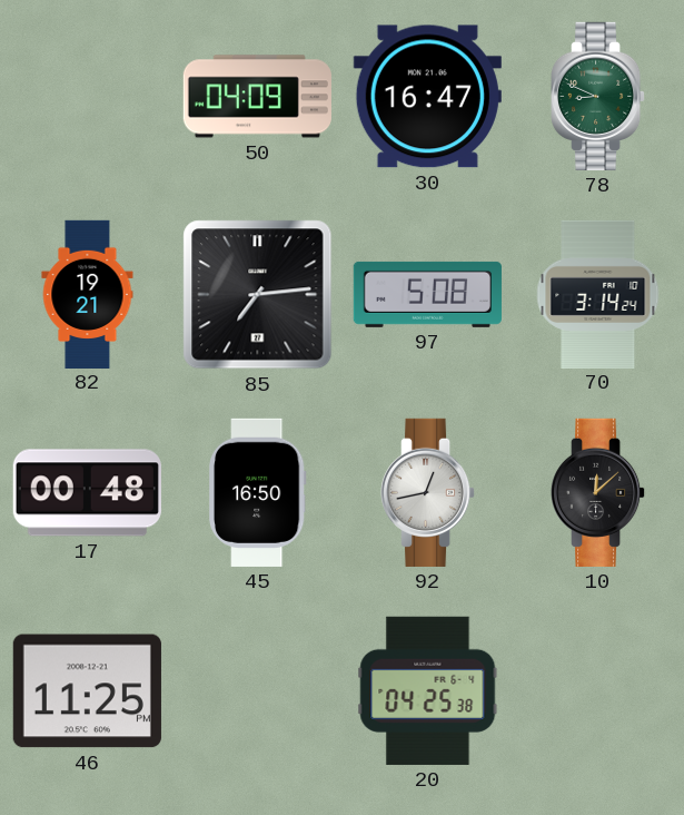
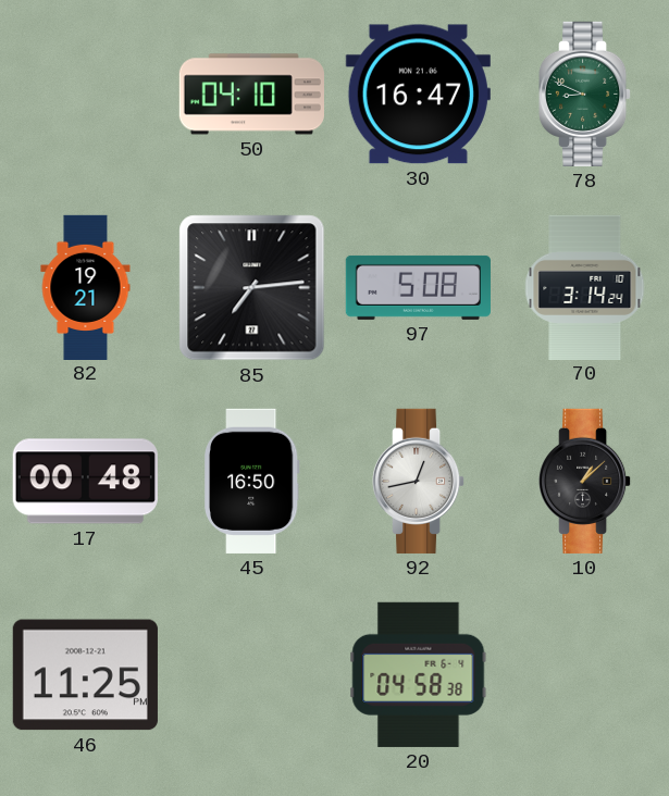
50: 04:09 -> 04:10 (251, 95)
10: 12:08 -> 1:08 (586, 481)
20: 04:25 -> 04:58 (419, 674)
